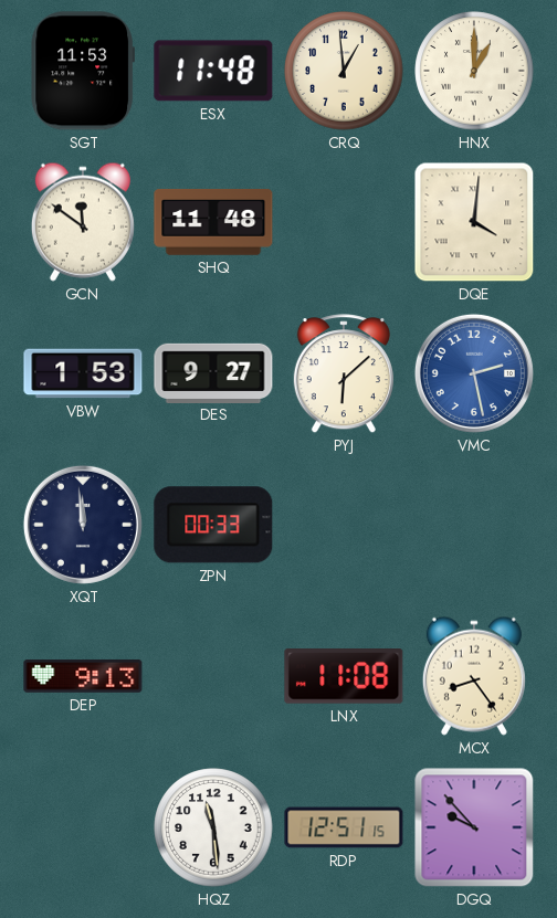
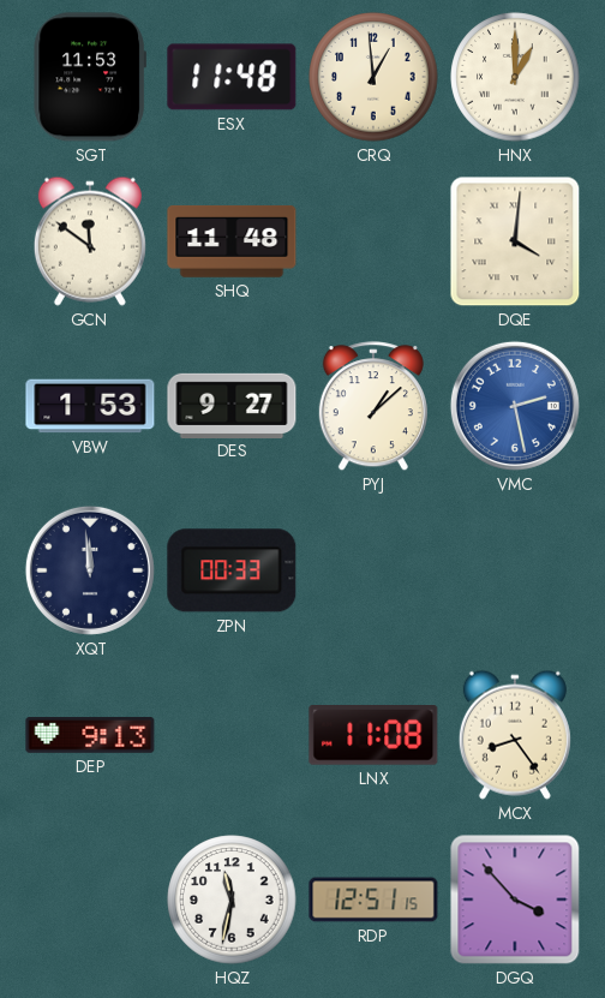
PYJ: 6:08 -> 1:08 (373, 407)
HQZ: 11:29 -> 11:32 (232, 900)
DGQ: 9:53 -> 3:53 (515, 900)
